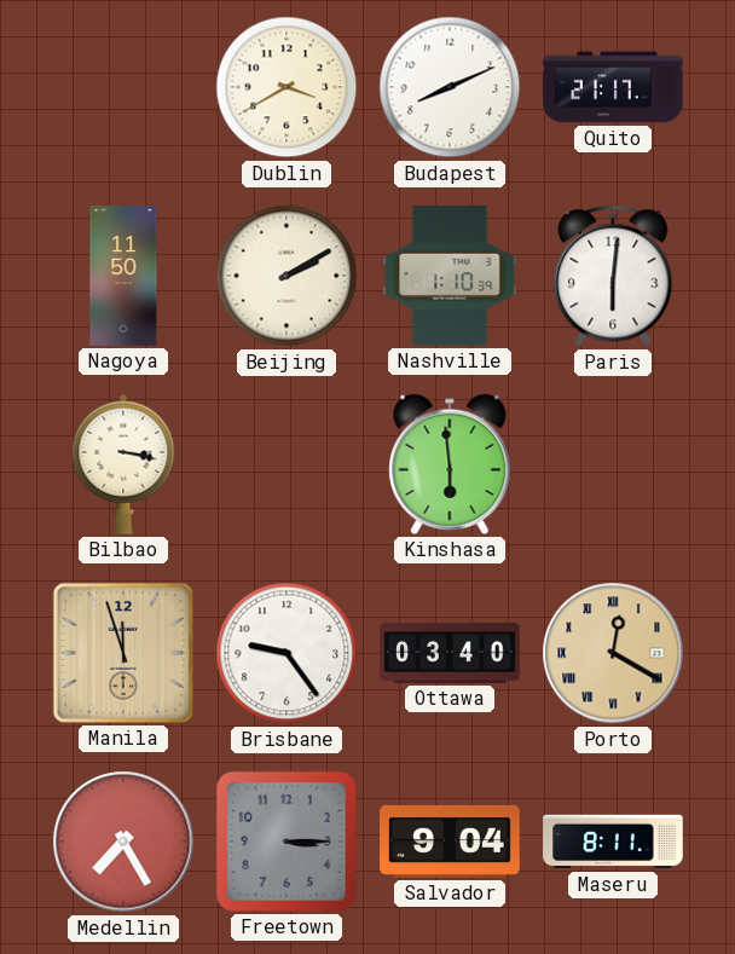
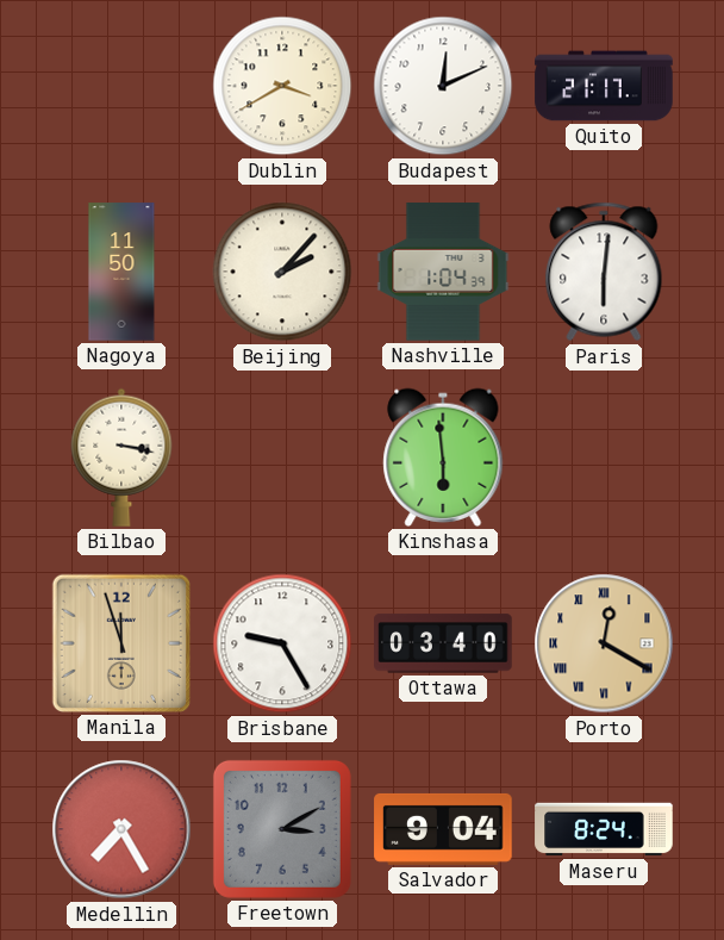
Budapest: 8:11 -> 12:11 (443, 86)
Beijing: 2:10 -> 2:07 (282, 272)
Nashville: 1:10 -> 1:04 (443, 272)
Brisbane: 9:24 -> 9:25 (282, 643)
Freetown: 3:15 -> 3:10 (282, 829)
Maseru: 8:11 -> 8:24 (604, 829)
